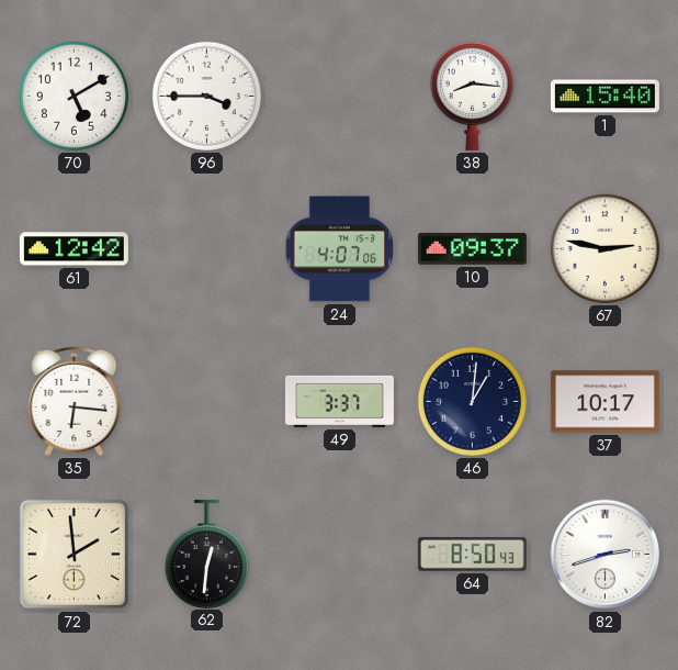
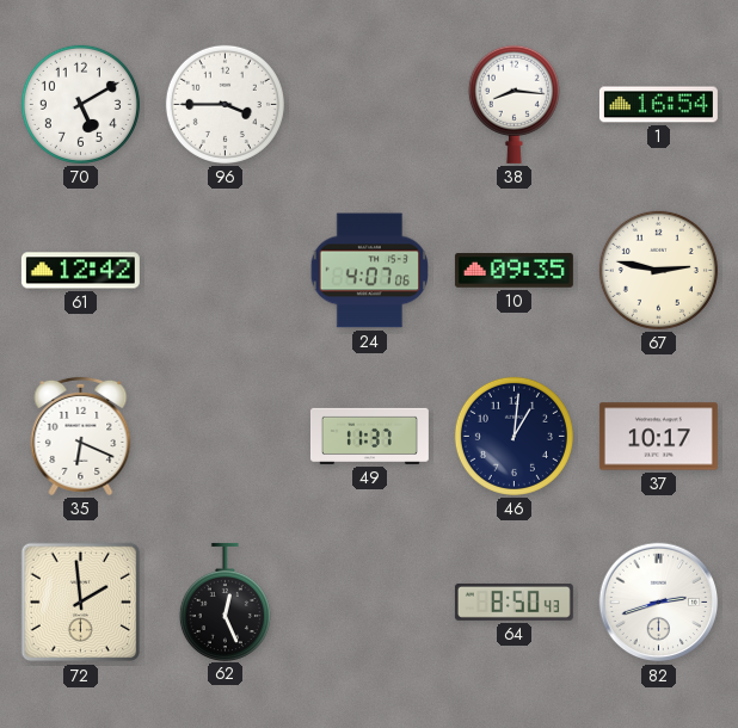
1: 15:40 -> 16:54 (658, 105)
10: 09:37 -> 09:35 (513, 271)
35: 6:16 -> 6:19 (81, 436)
49: 3:37 -> 11:37 (369, 436)
62: 12:31 -> 12:26 (225, 601)
